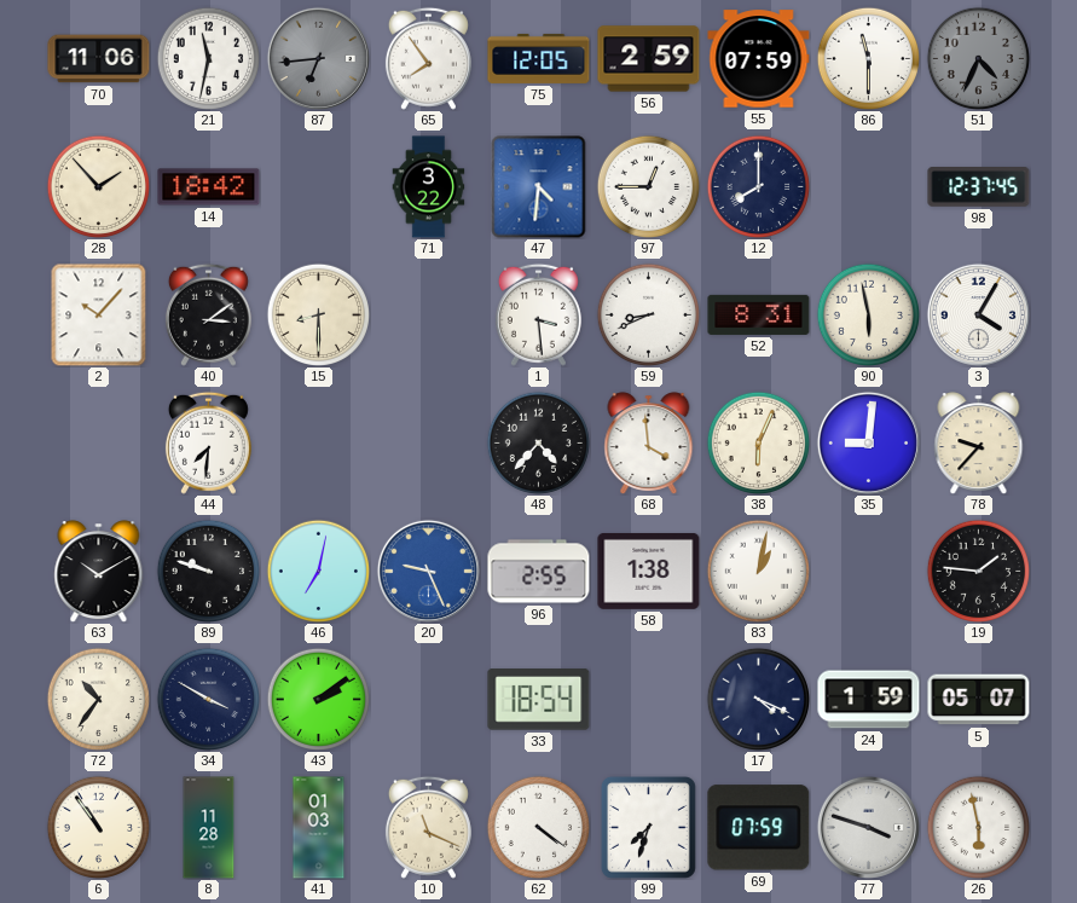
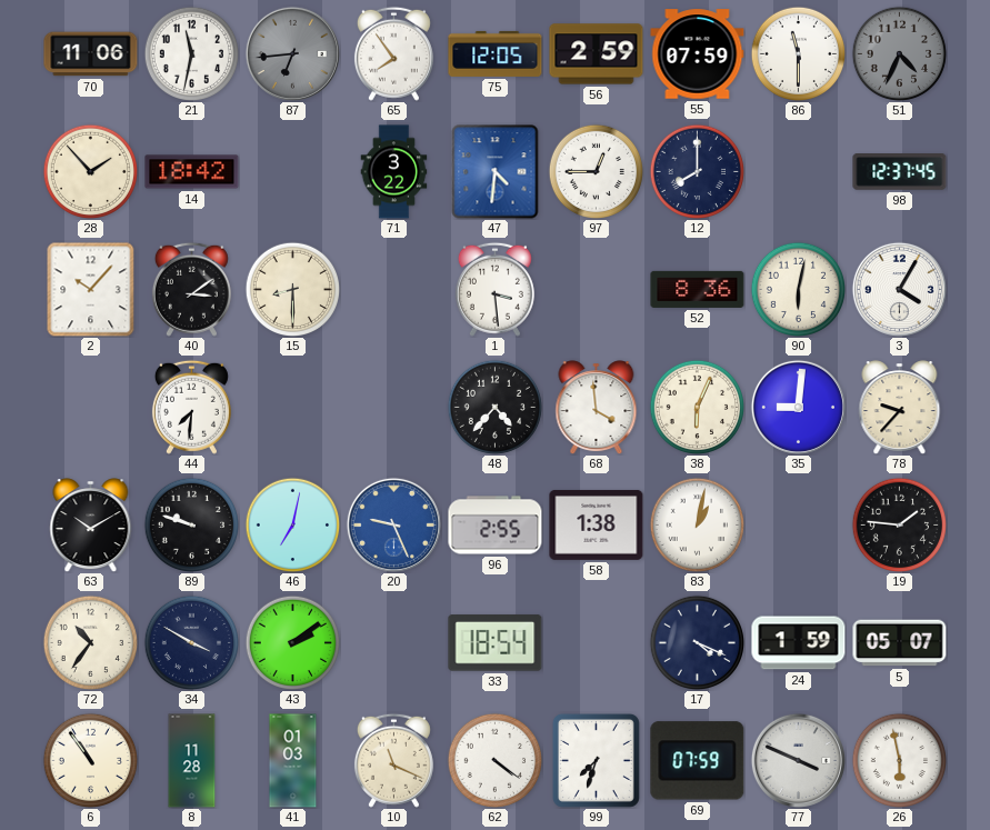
59: 8:41 -> none (648, 314)
52: 8:31 -> 8:36 (698, 289)
90: 5:58 -> 6:02 (798, 289)
77: 3:48 -> 3:49 (798, 760)
